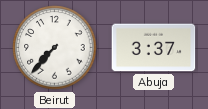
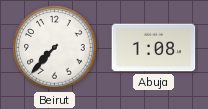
Abuja: 3:37 -> 1:08 (154, 48)
